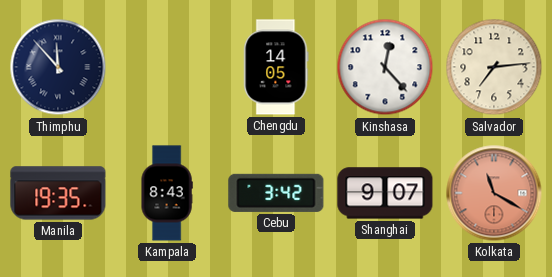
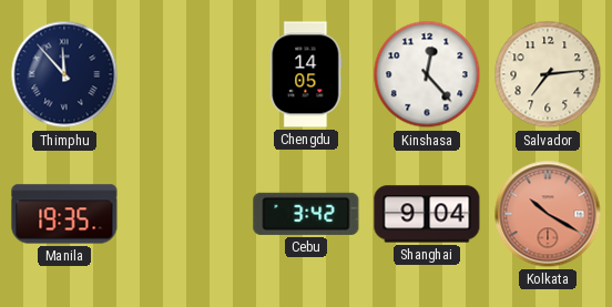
Kampala: 8:43 -> none (167, 193)
Shanghai: 9:07 -> 9:04 (427, 214)
Kolkata: 11:20 -> 10:20 (548, 214)
